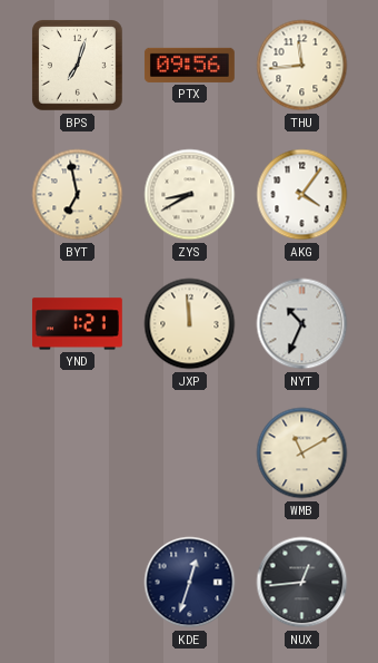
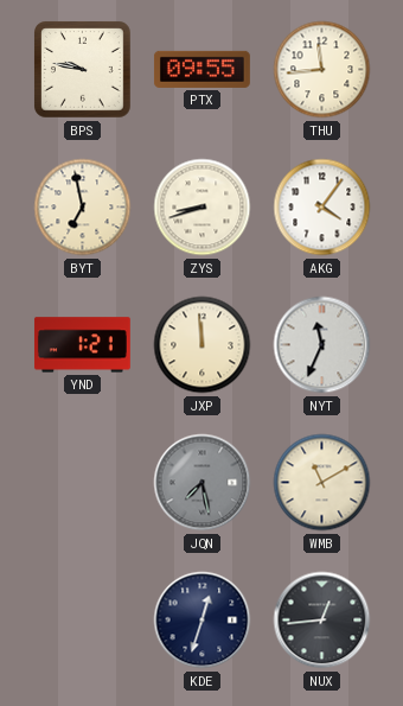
BPS: 7:03 -> 9:47 (83, 70)
PTX: 09:56 -> 09:55 (201, 69)
ZYS: 8:40 -> 8:42 (203, 208)
NYT: 10:34 -> 11:34 (322, 345)
JQN: none -> 7:28 (203, 483)
